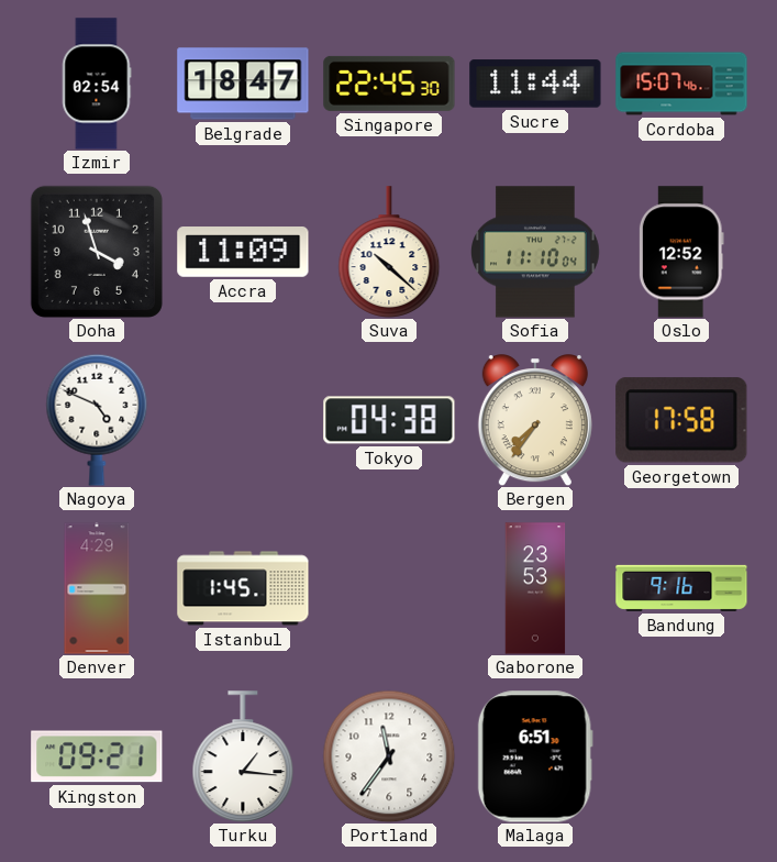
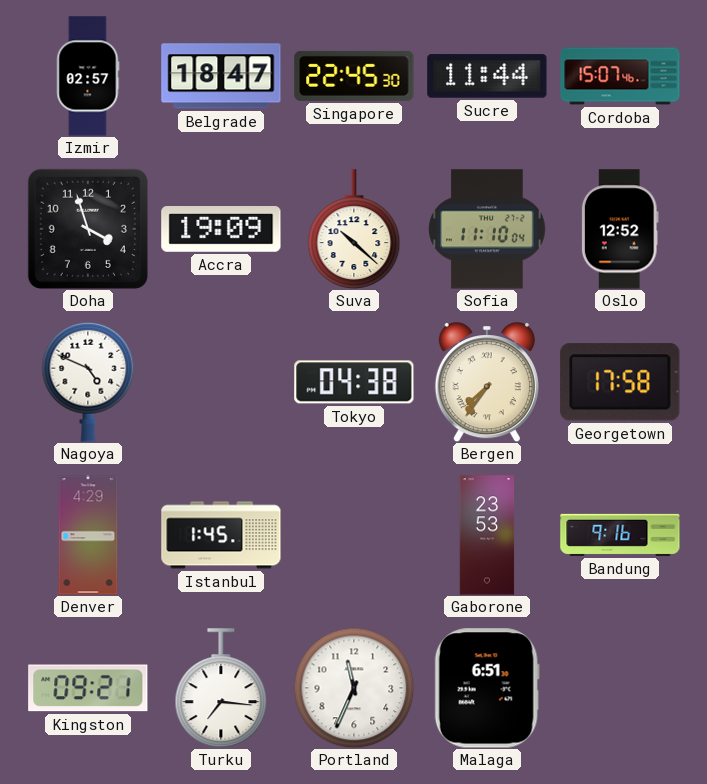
Izmir: 02:54 -> 02:57 (88, 76)
Accra: 11:09 -> 19:09 (221, 230)
Turku: 1:16 -> 7:16 (221, 688)
Portland: 11:36 -> 11:34 (354, 688)
